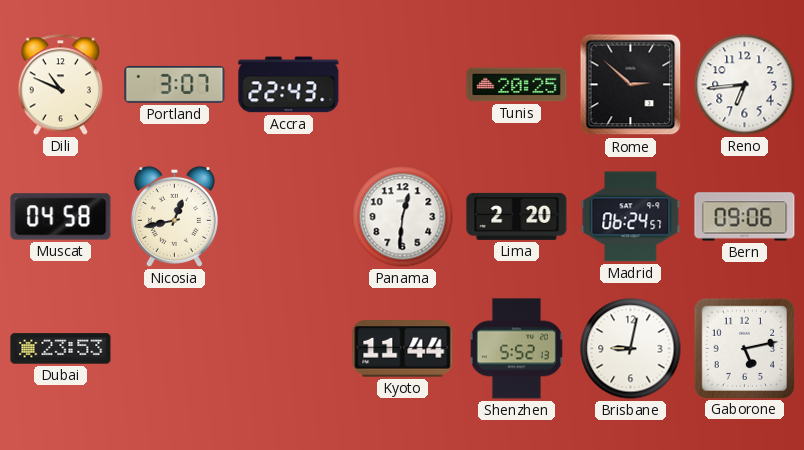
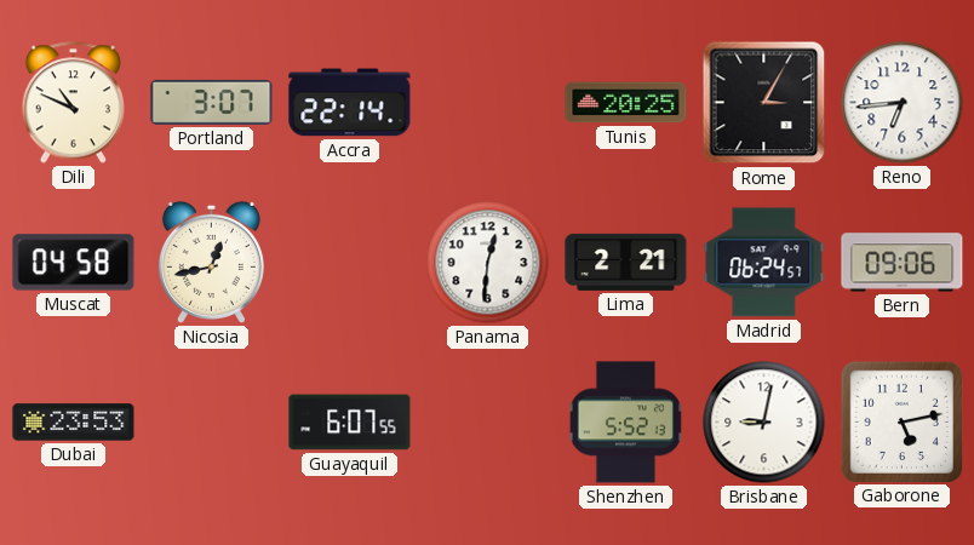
Accra: 22:43 -> 22:14 (350, 103)
Rome: 2:52 -> 3:05 (764, 103)
Lima: 2:20 -> 2:21 (626, 262)
Guayaquil: none -> 6:07 (350, 423)
Kyoto: 11:44 -> none (403, 349)
